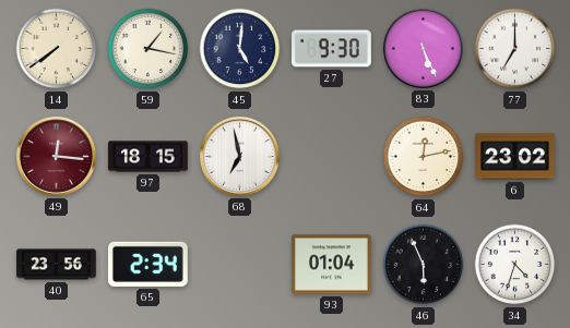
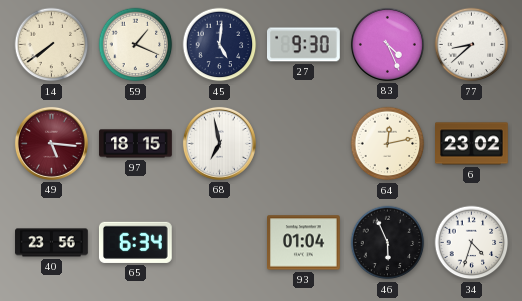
59: 1:17 -> 1:19 (136, 45)
83: 5:26 -> 4:26 (387, 44)
77: 7:00 -> 8:38 (472, 45)
49: 12:16 -> 5:16 (51, 143)
65: 2:34 -> 6:34 (135, 242)
